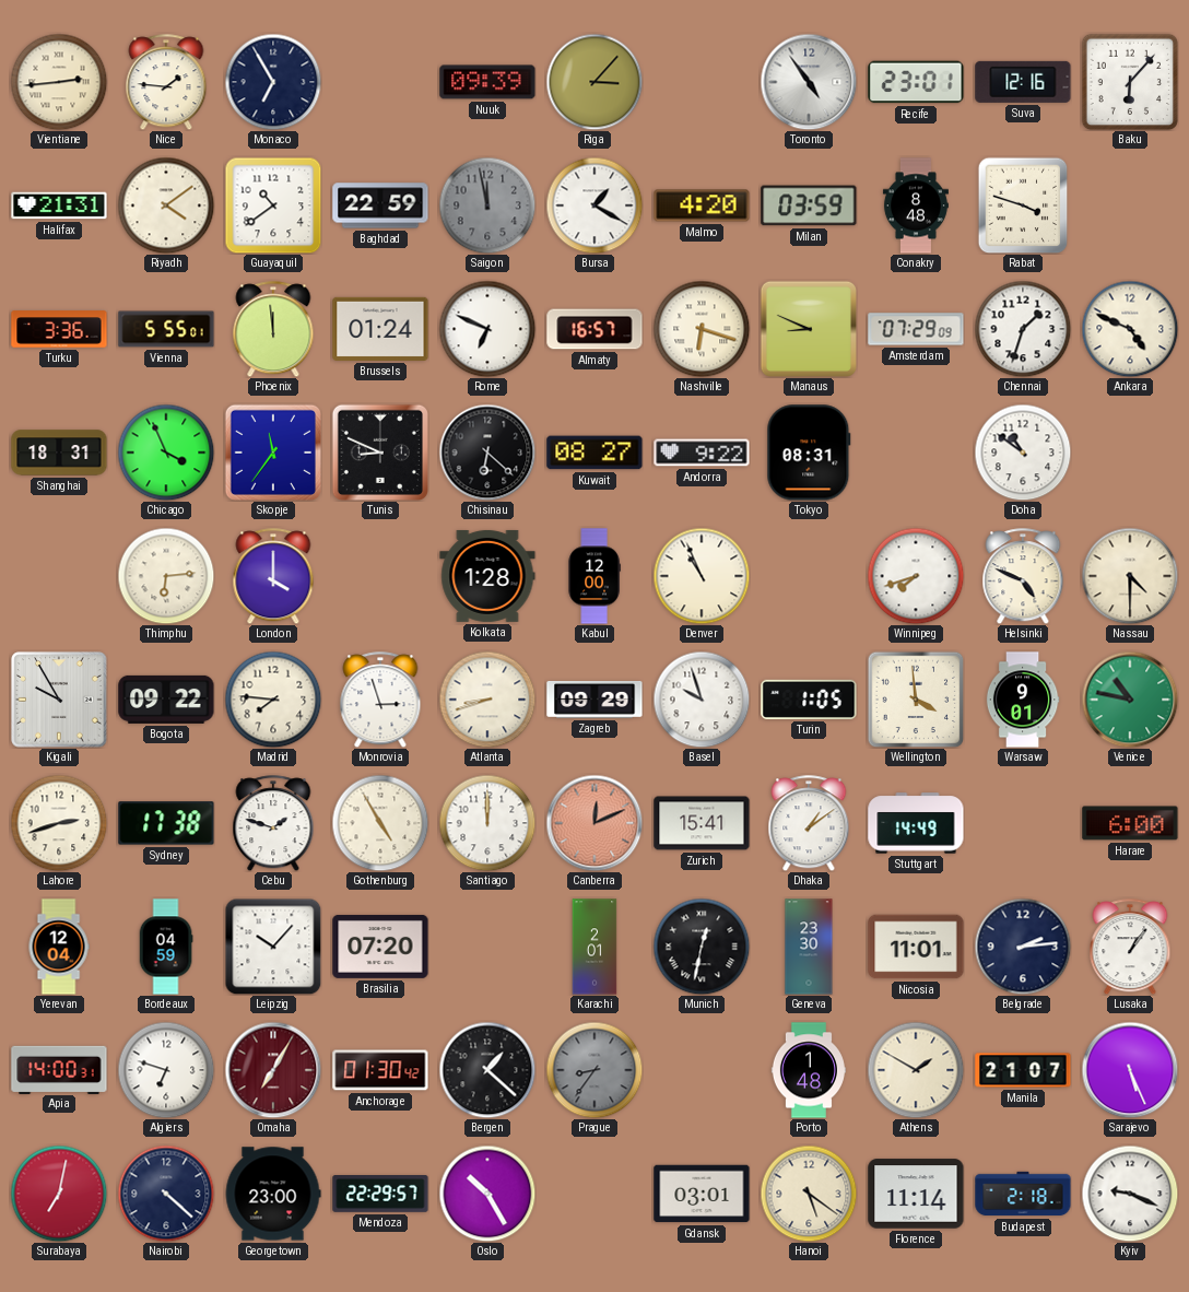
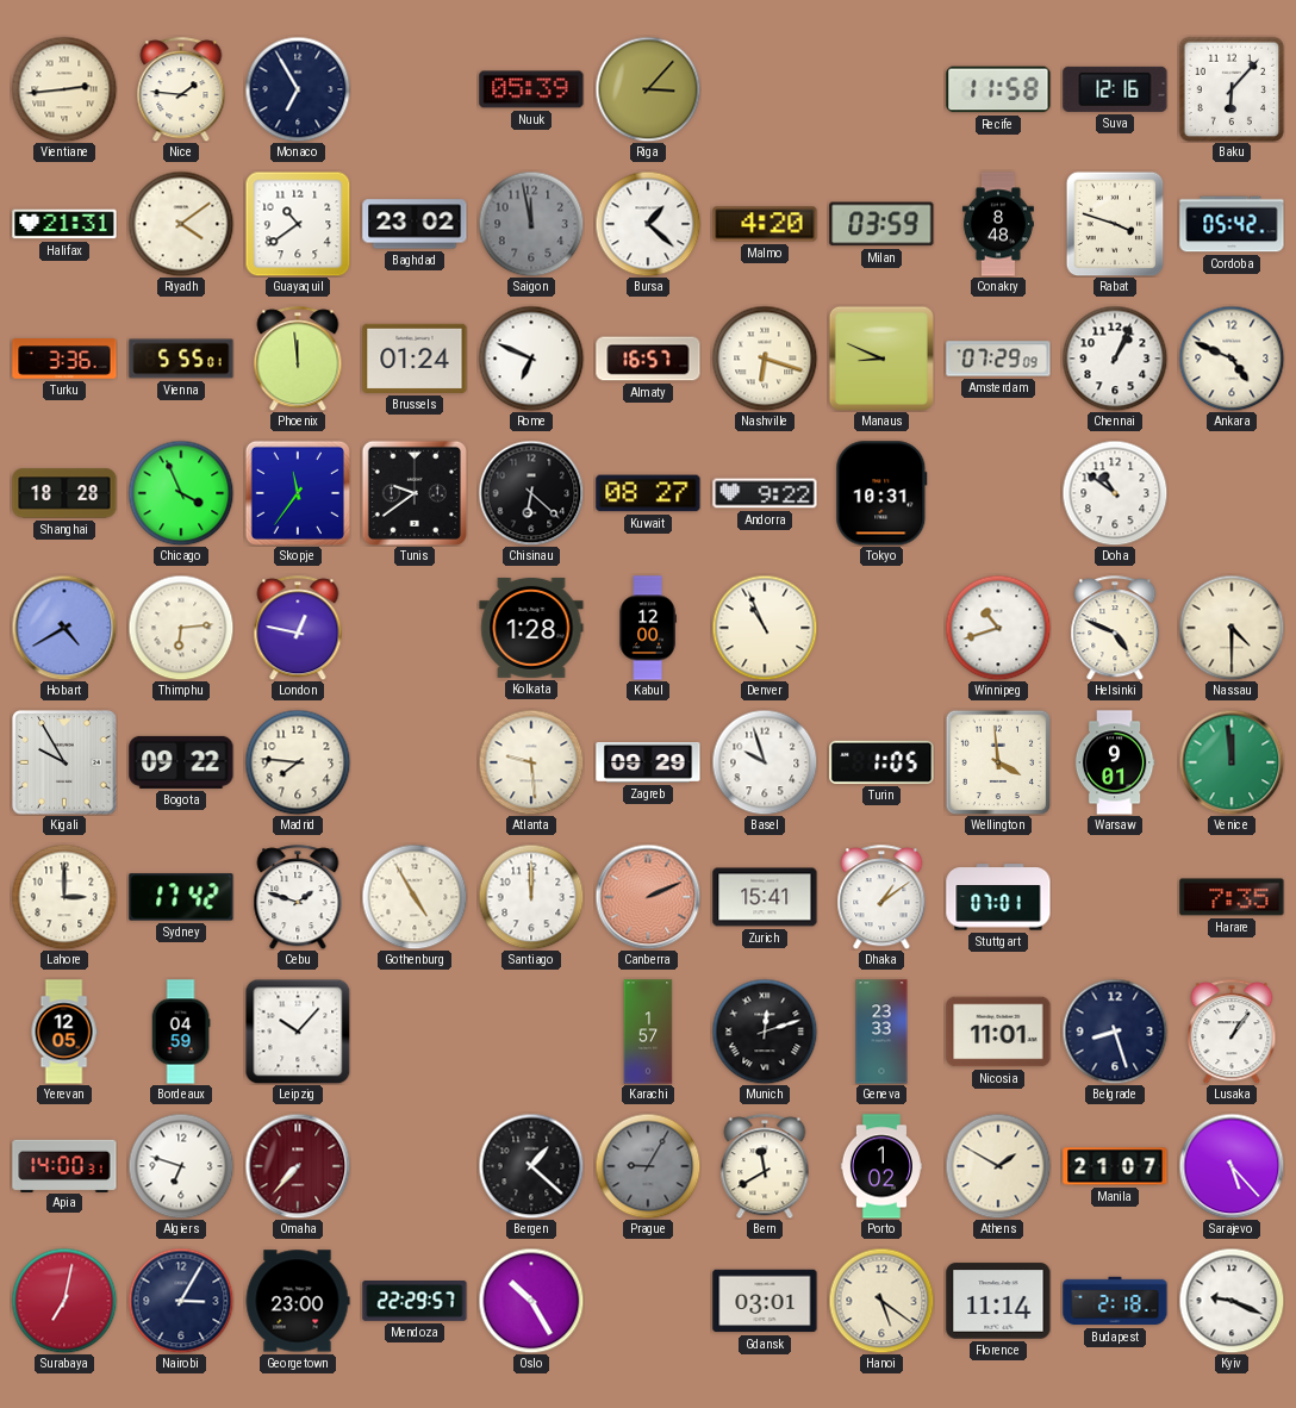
Nuuk: 09:39 -> 05:39 (531, 89)
Toronto: 4:54 -> none (809, 82)
Recife: 23:01 -> 11:58 (998, 89)
Baghdad: 22:59 -> 23:02 (415, 224)
Bursa: 1:20 -> 1:22 (648, 224)
Cordoba: none -> 05:42 (1232, 224)
Chennai: 1:33 -> 1:04 (1115, 359)
Shanghai: 18:31 -> 18:28 (64, 493)
Tunis: 8:49 -> 9:39 (415, 493)
Tokyo: 08:31 -> 10:31 (881, 493)
Hobart: none -> 4:40 (64, 628)
London: 4:00 -> 12:47 (298, 628)
Winnipeg: 7:42 -> 10:42 (998, 628)
Monrovia: 2:57 -> none (380, 700)
Atlanta: 8:42 -> 9:29 (531, 762)
Venice: 10:47 -> 11:59 (1232, 762)
Lahore: 2:42 -> 3:00 (64, 897)
Sydney: 17:38 -> 17:42 (181, 897)
Canberra: 12:11 -> 2:11 (648, 897)
Stuttgart: 14:49 -> 07:01 (998, 897)
Harare: 6:00 -> 7:35 (1232, 897)
Yerevan: 12:04 -> 12:05 (64, 1032)
Brasilia: 07:20 -> none (380, 947)
Karachi: 2:01 -> 1:57 (648, 1032)
Munich: 12:32 -> 12:12 (765, 1032)
Geneva: 23:30 -> 23:33 (881, 1032)
Belgrade: 2:14 -> 8:27 (1115, 1032)
Omaha: 7:05 -> 7:37 (298, 1166)
Anchorage: 01:30 -> none (380, 1070)
Prague: 8:36 -> 9:05 (648, 1166)
Bern: none -> 11:40 (765, 1166)
Porto: 1:48 -> 1:02 (881, 1166)
Sarajevo: 5:26 -> 5:23 (1232, 1166)
Nairobi: 4:22 -> 3:05 (181, 1301)
